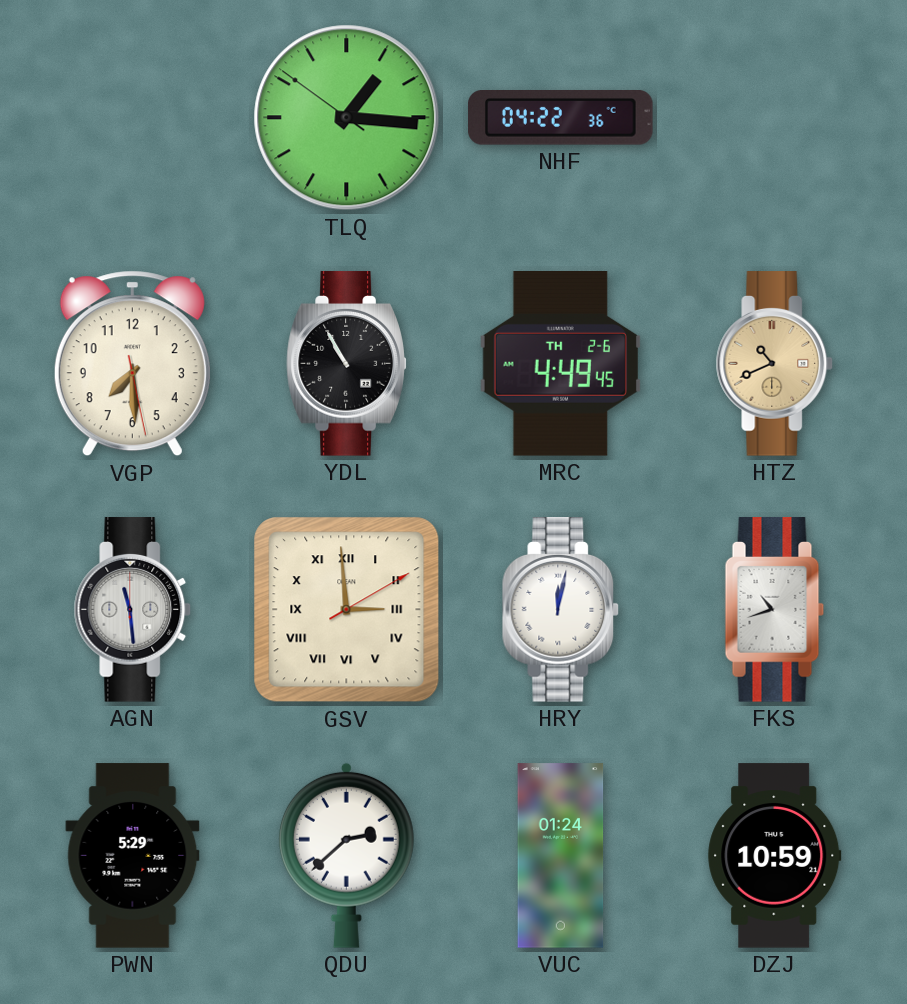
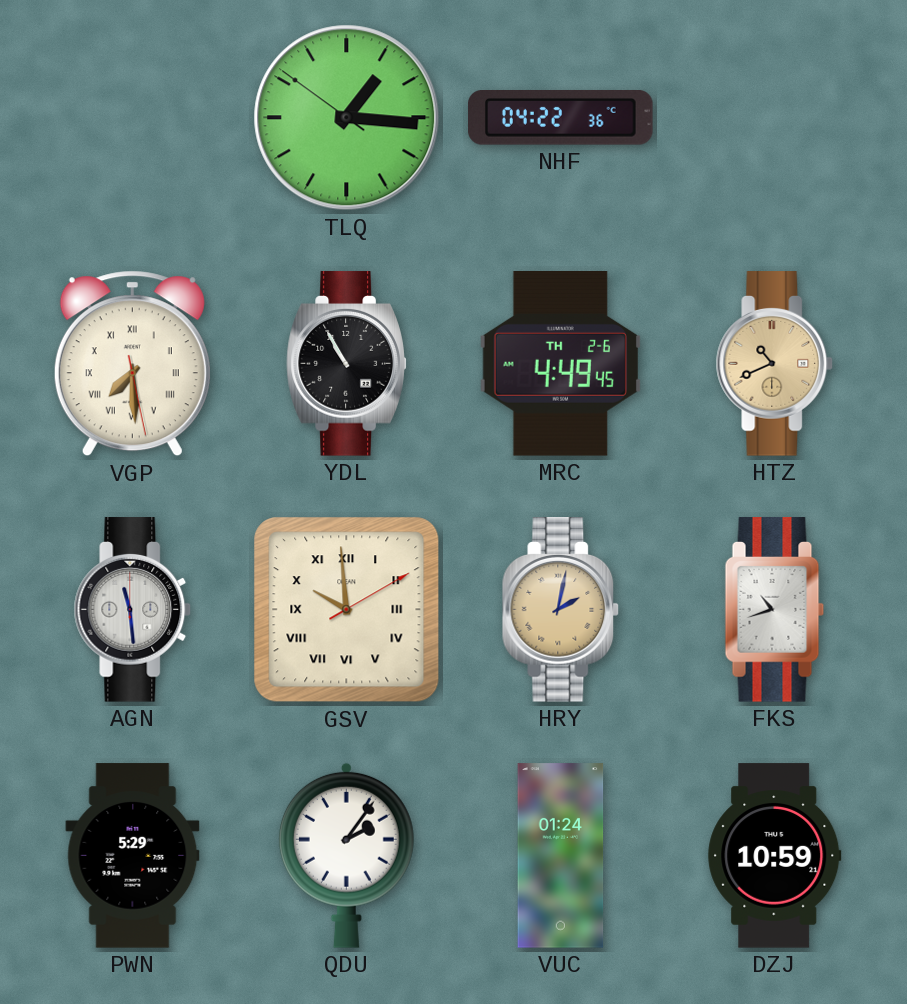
VGP numerals: Arabic -> Roman (132, 364)
GSV: 2:59 -> 9:59 (347, 610)
HRY: 12:02 -> 2:02 (561, 610)
HRY dial: white -> champagne (561, 610)
QDU: 2:38 -> 2:06 (346, 855)
